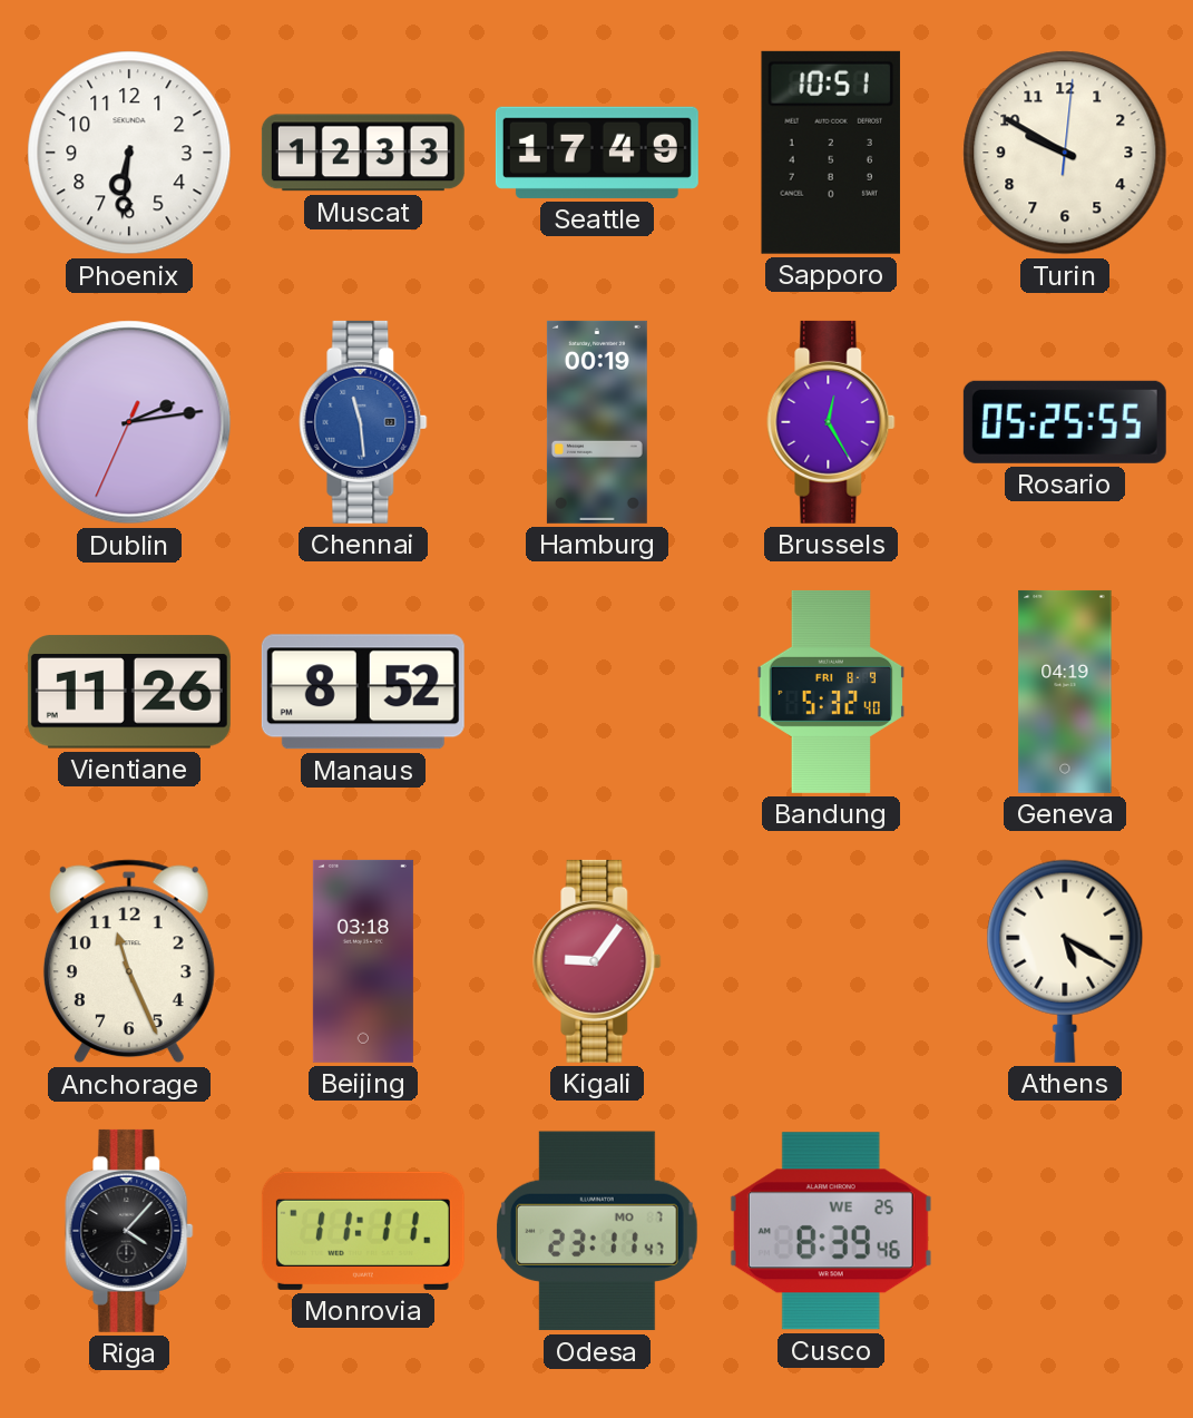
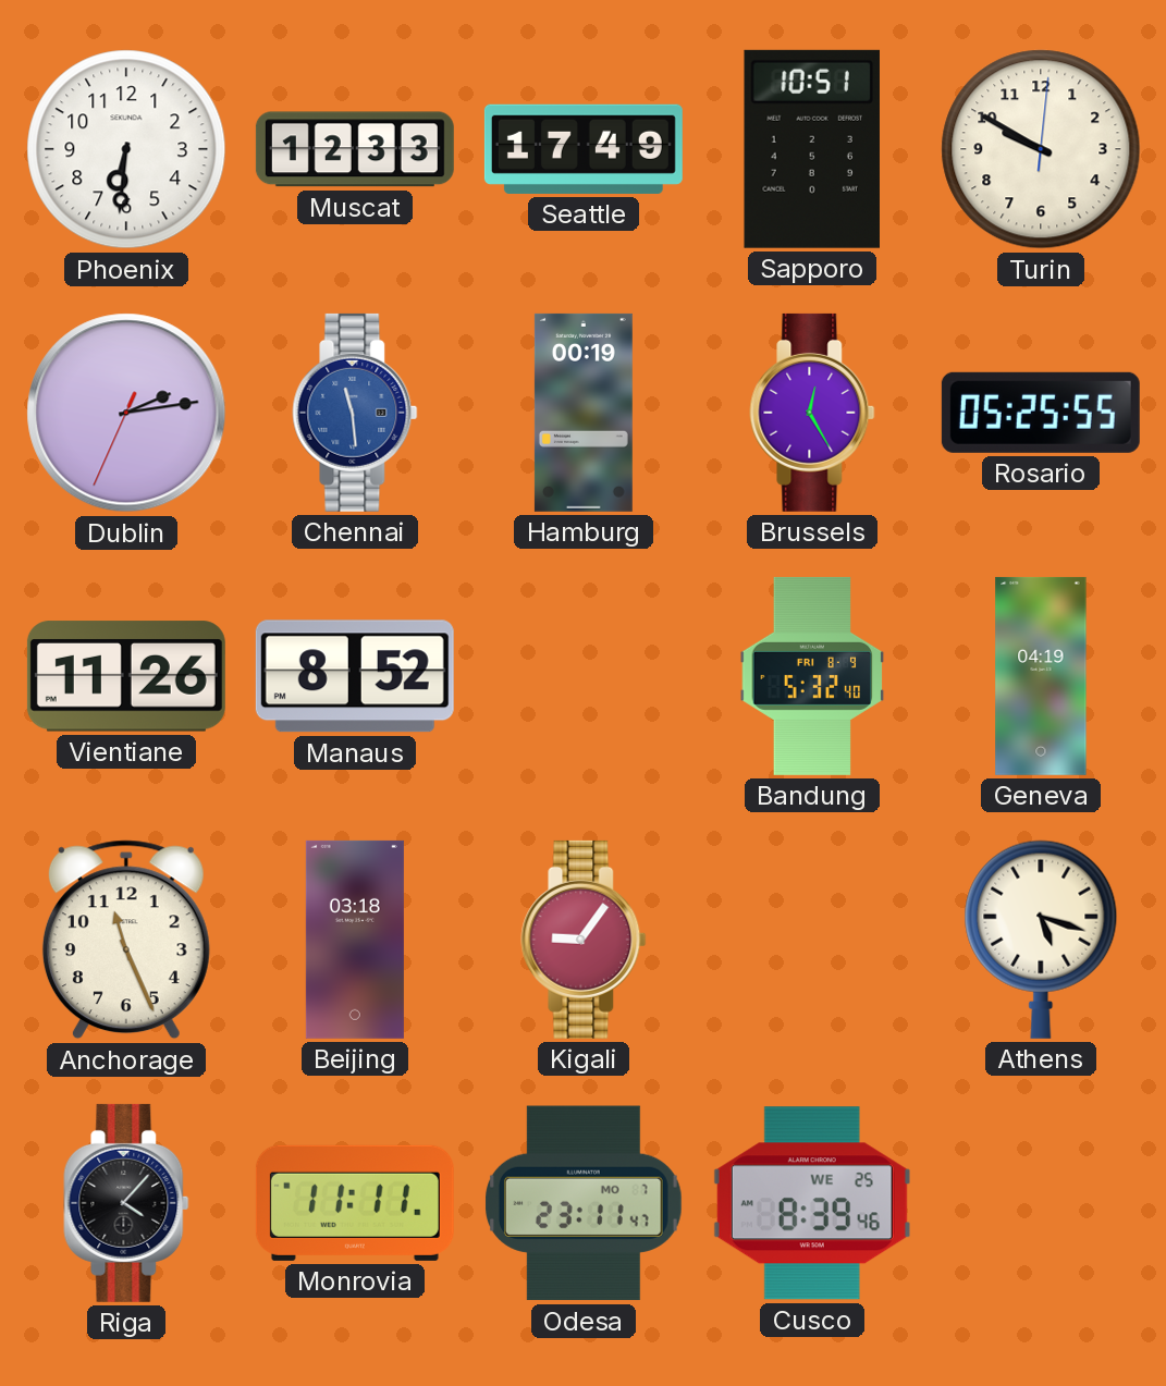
Athens: 5:20 -> 5:18 (1041, 940)
